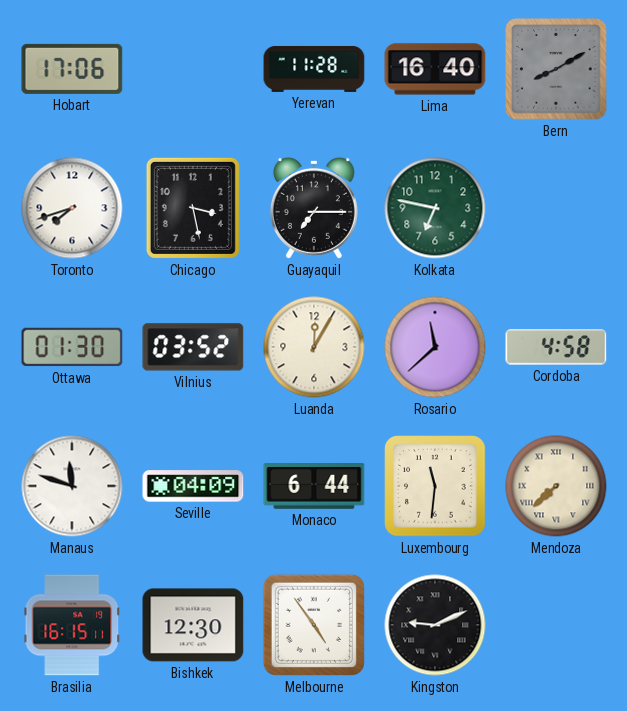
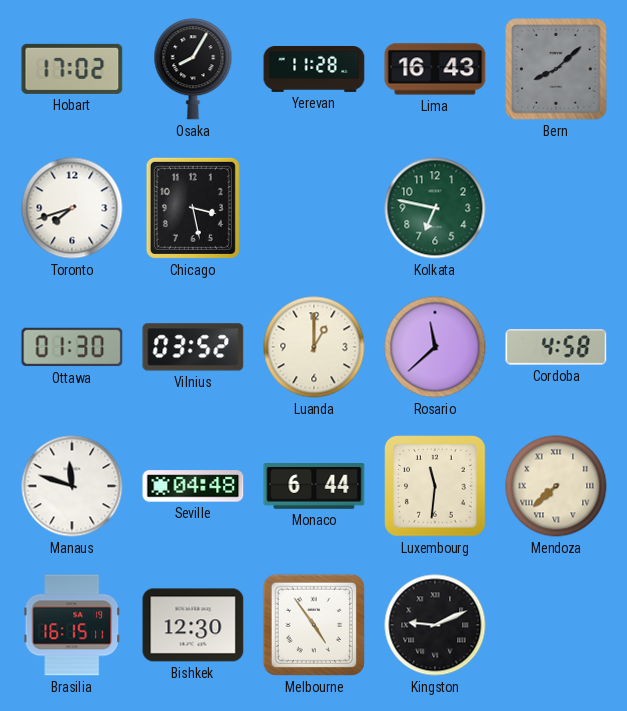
Hobart: 17:06 -> 17:02 (72, 69)
Osaka: none -> 8:05 (193, 69)
Lima: 16:40 -> 16:43 (435, 69)
Bern: 8:10 -> 8:08 (556, 69)
Guayaquil: 7:15 -> none (314, 208)
Luanda: 12:05 -> 1:00 (314, 347)
Seville: 04:09 -> 04:48 (193, 486)
